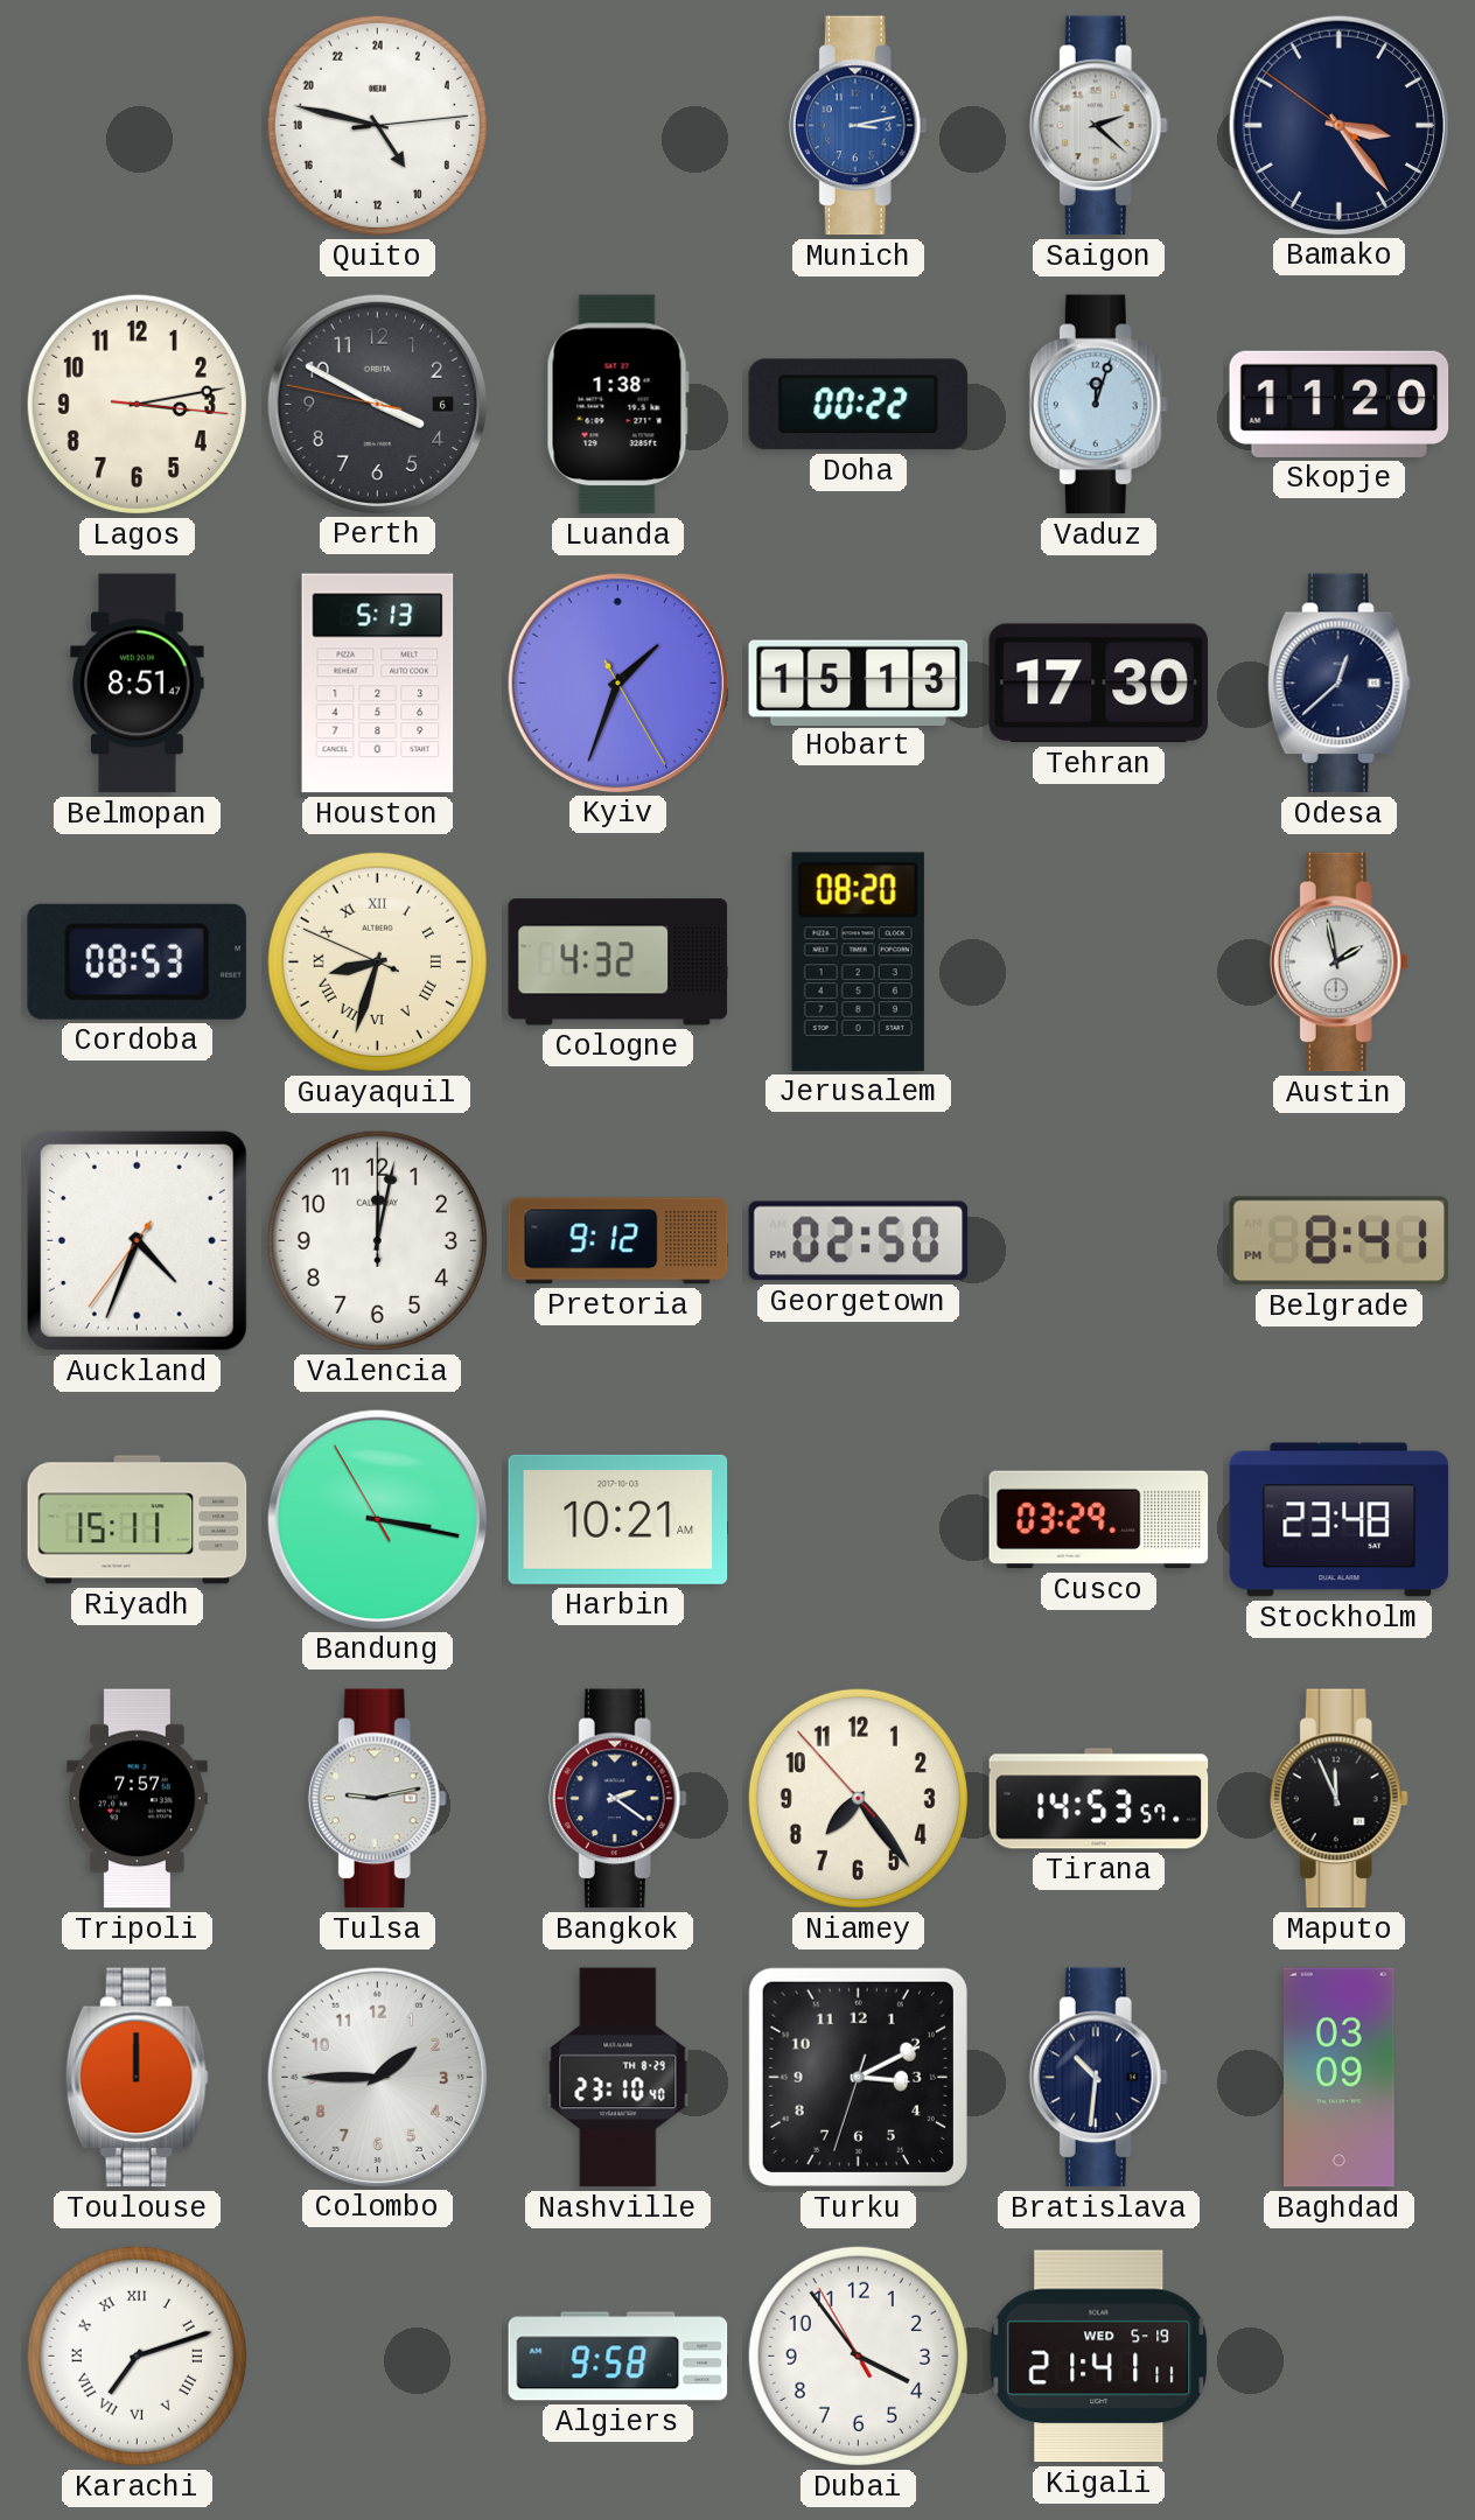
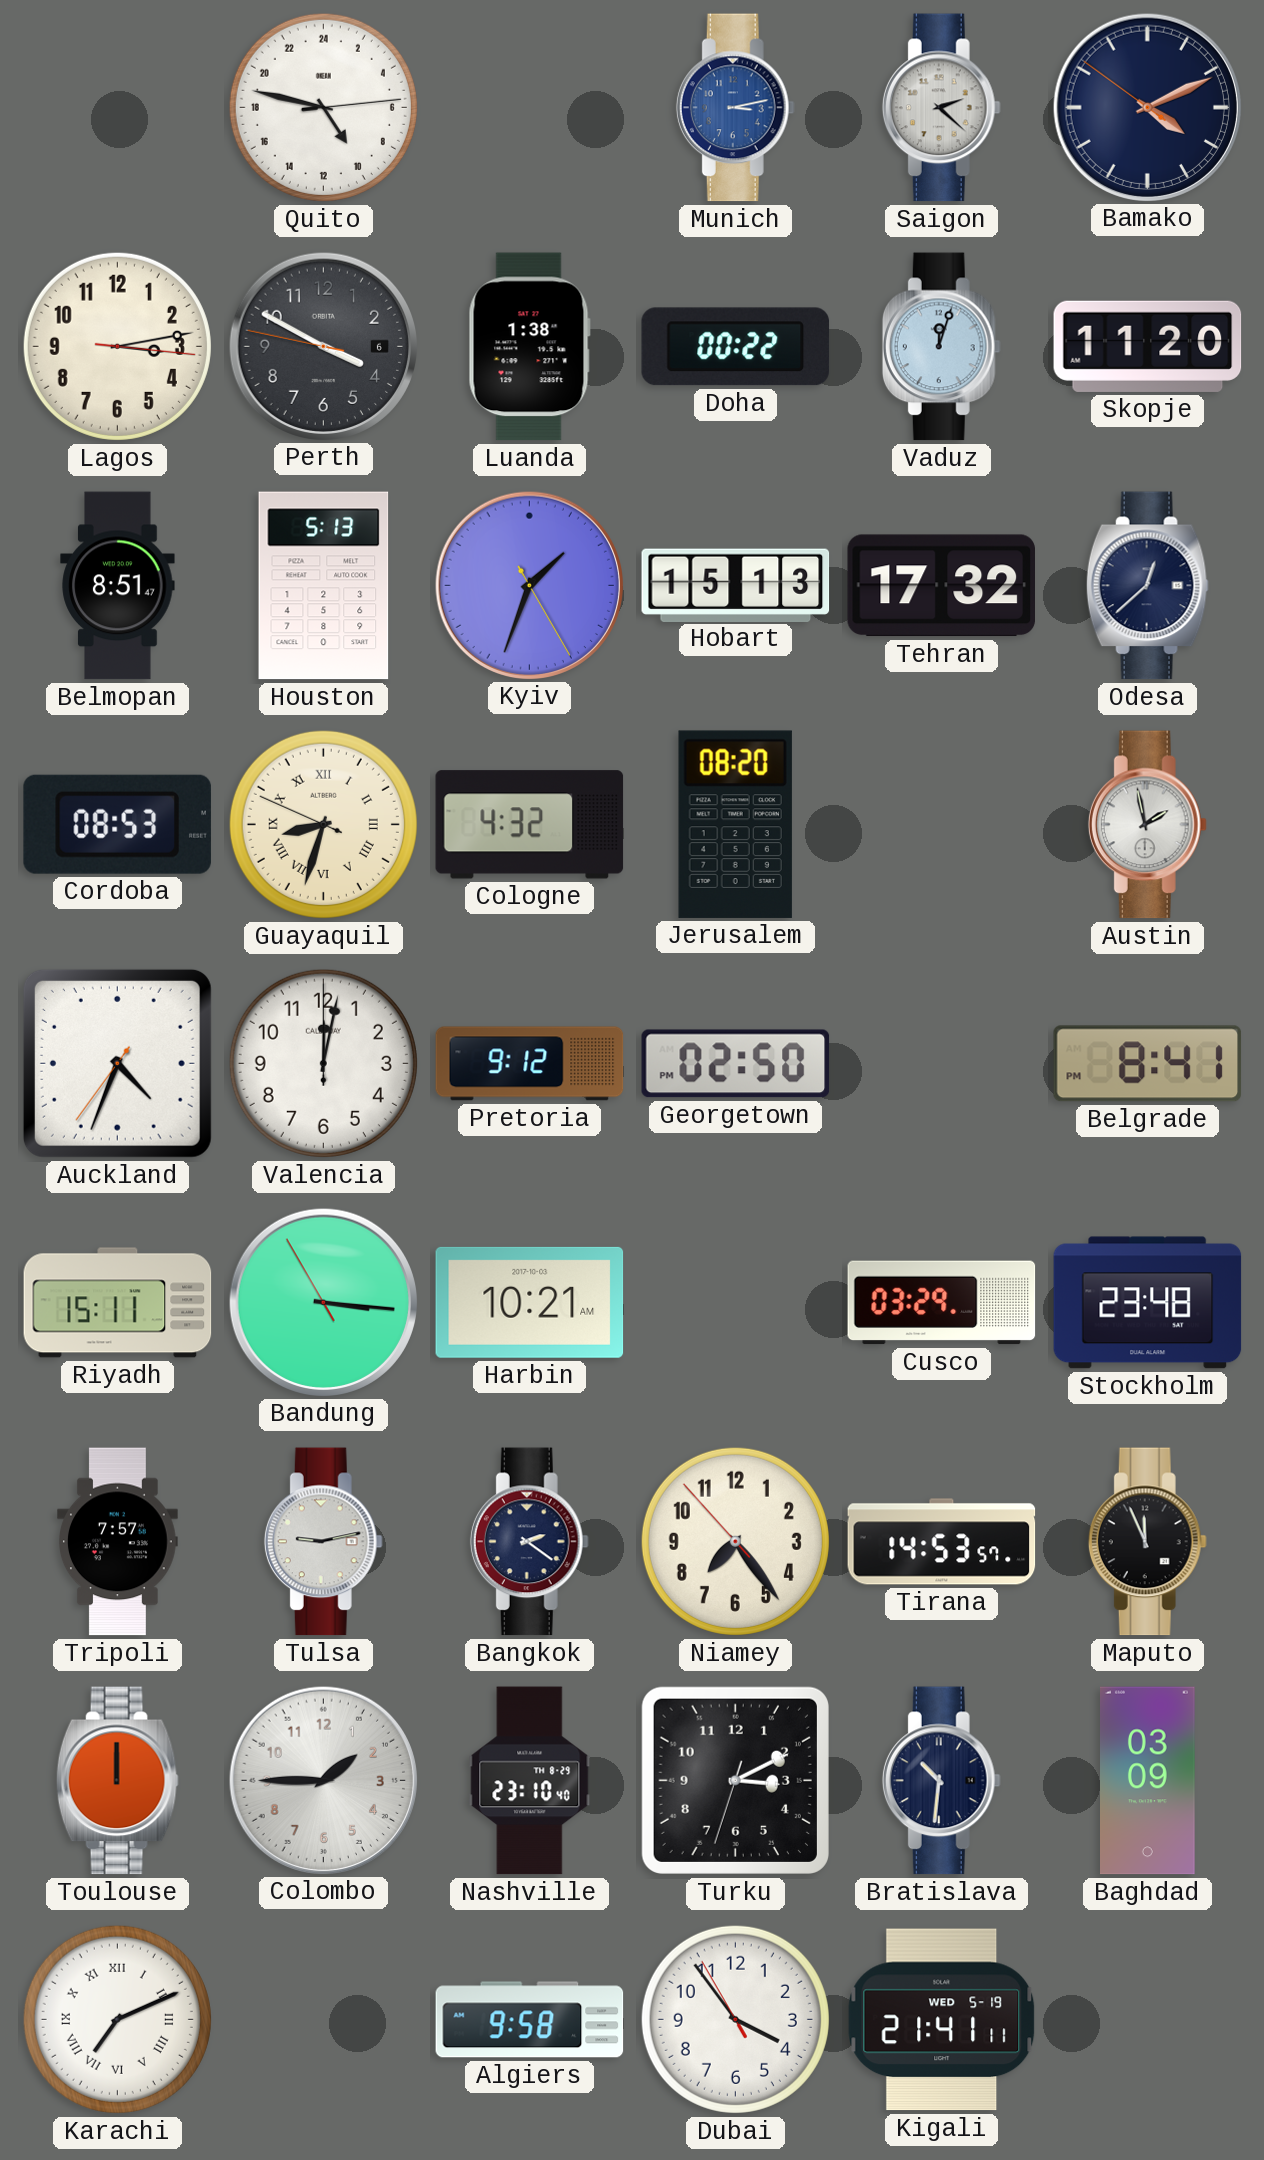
Bamako: 3:23 -> 4:10 (1147, 107)
Tehran: 17:30 -> 17:32 (941, 586)
Bandung: 3:16 -> 3:15 (323, 1302)
Karachi: 7:12 -> 7:11 (117, 2019)
